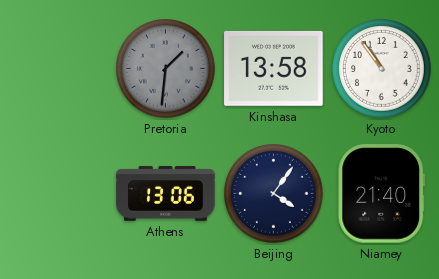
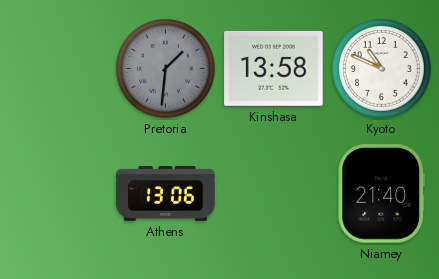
Kyoto: 10:54 -> 10:49 (382, 69)
Beijing: 4:06 -> none (274, 194)
